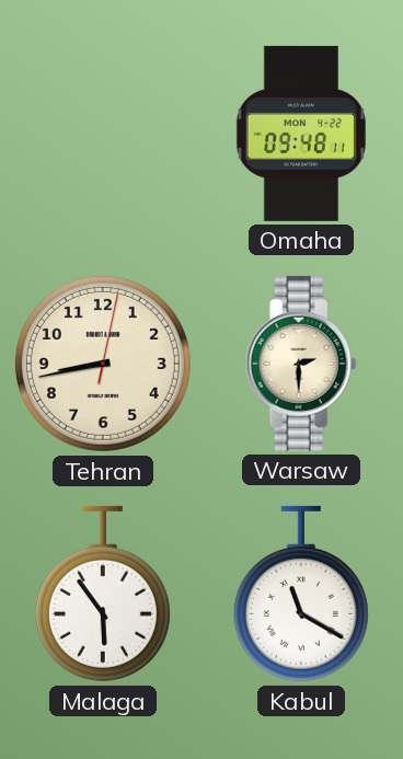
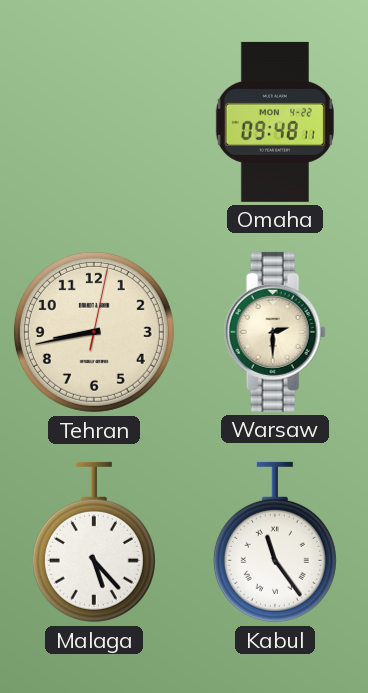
Malaga: 5:54 -> 5:23 (94, 542)
Kabul: 11:20 -> 11:24 (275, 542)
